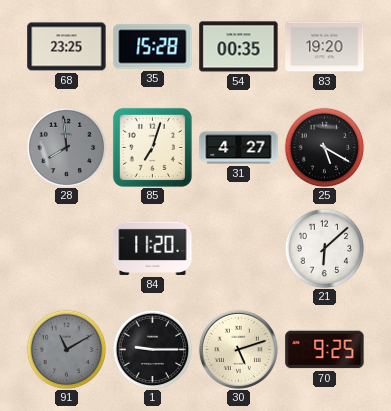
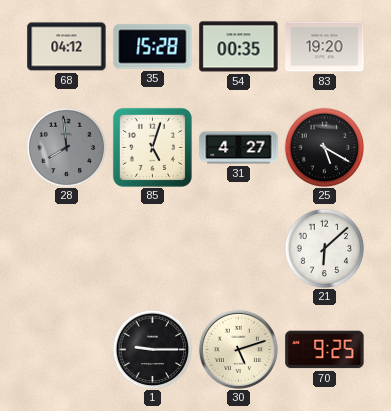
68: 23:25 -> 04:12 (67, 47)
85: 7:03 -> 5:03 (152, 147)
84: 11:20 -> none (153, 248)
91: 11:10 -> none (66, 349)
